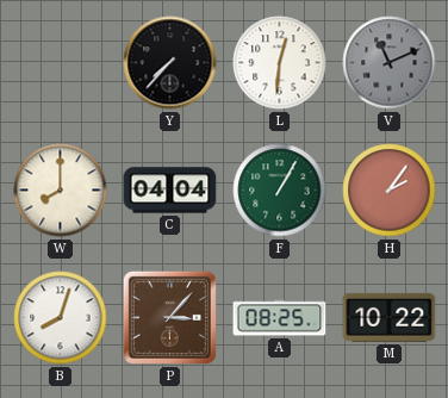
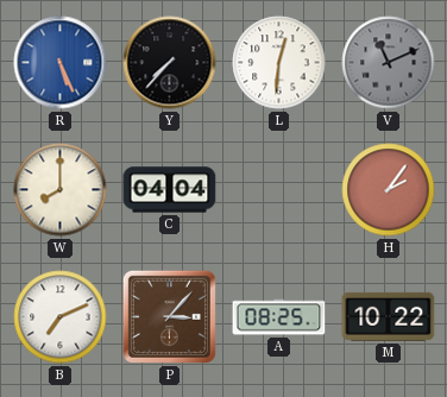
R: none -> 5:26 (61, 63)
F: 1:05 -> none (280, 191)
B: 8:03 -> 7:11 (61, 317)
